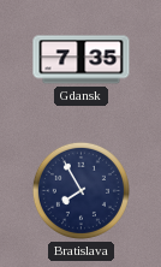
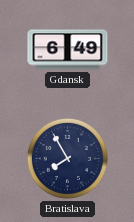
Gdansk: 7:35 -> 6:49 (68, 50)
